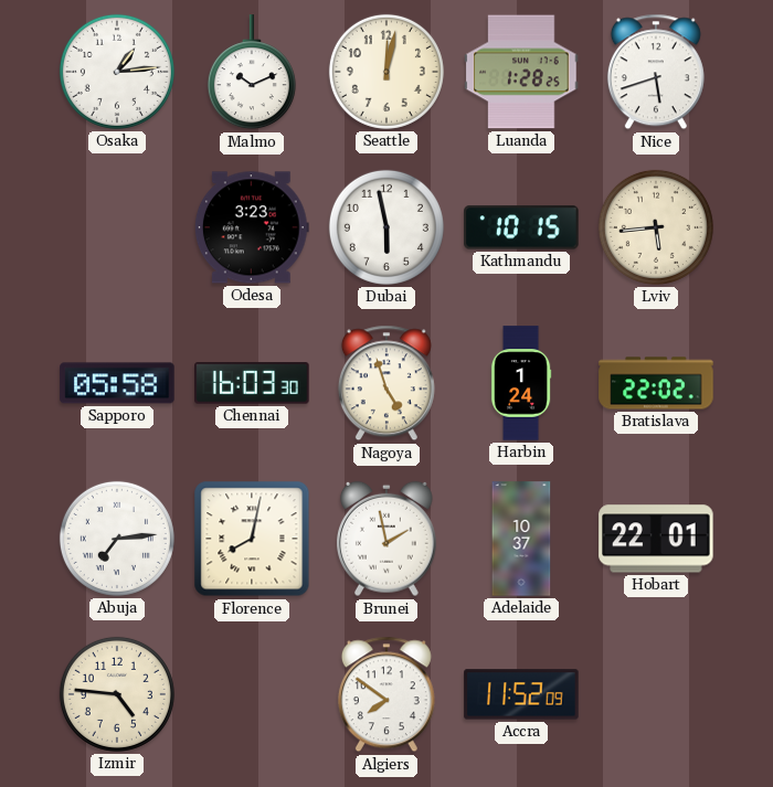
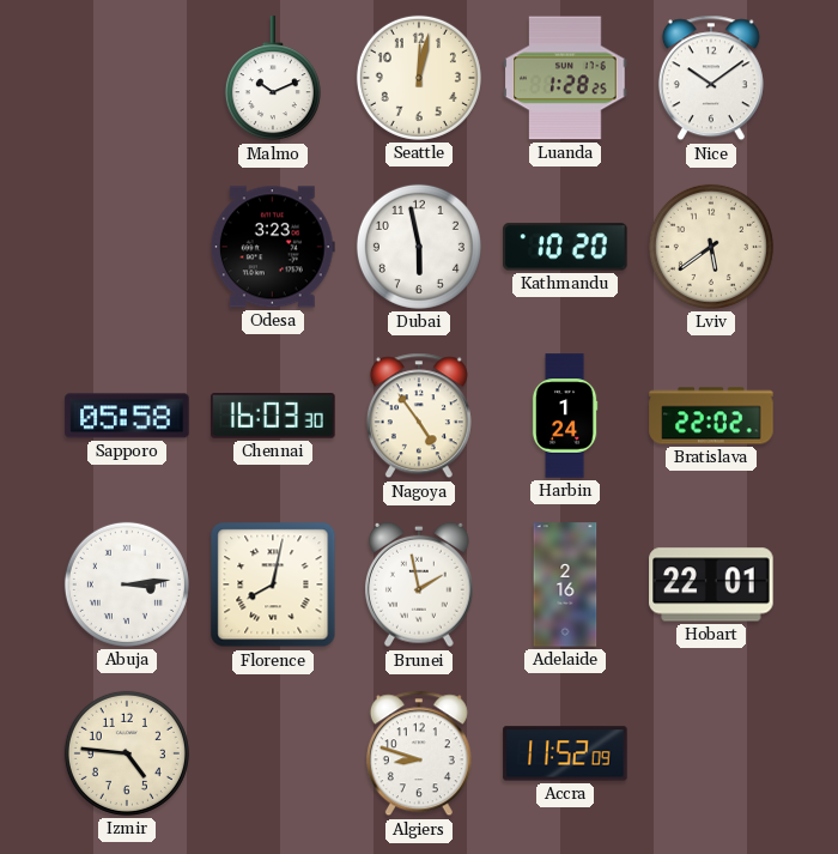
Osaka: 1:14 -> none (117, 72)
Nice: 5:42 -> 10:09 (711, 78)
Kathmandu: 10:15 -> 10:20 (565, 247)
Lviv: 5:44 -> 5:39 (711, 247)
Nagoya: 4:57 -> 4:54 (419, 416)
Abuja: 7:14 -> 3:14 (127, 585)
Adelaide: 10:37 -> 2:16 (565, 585)
Algiers: 7:51 -> 8:48 (419, 753)
